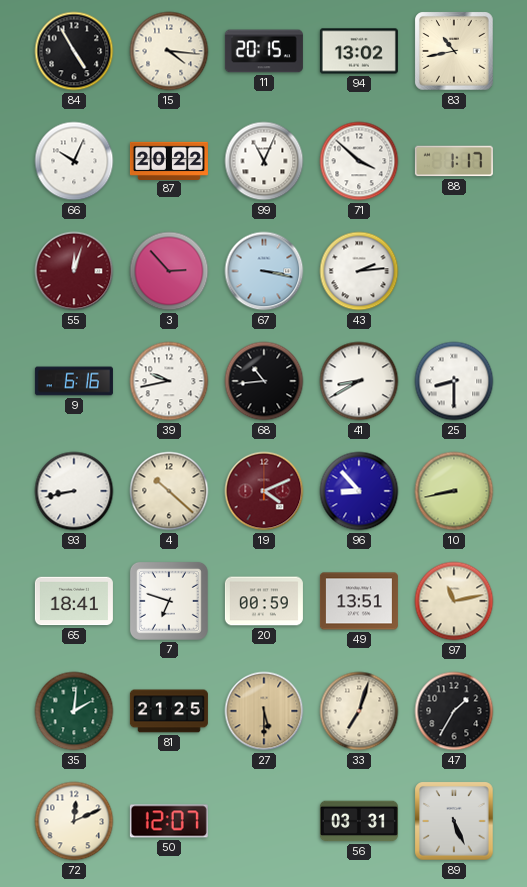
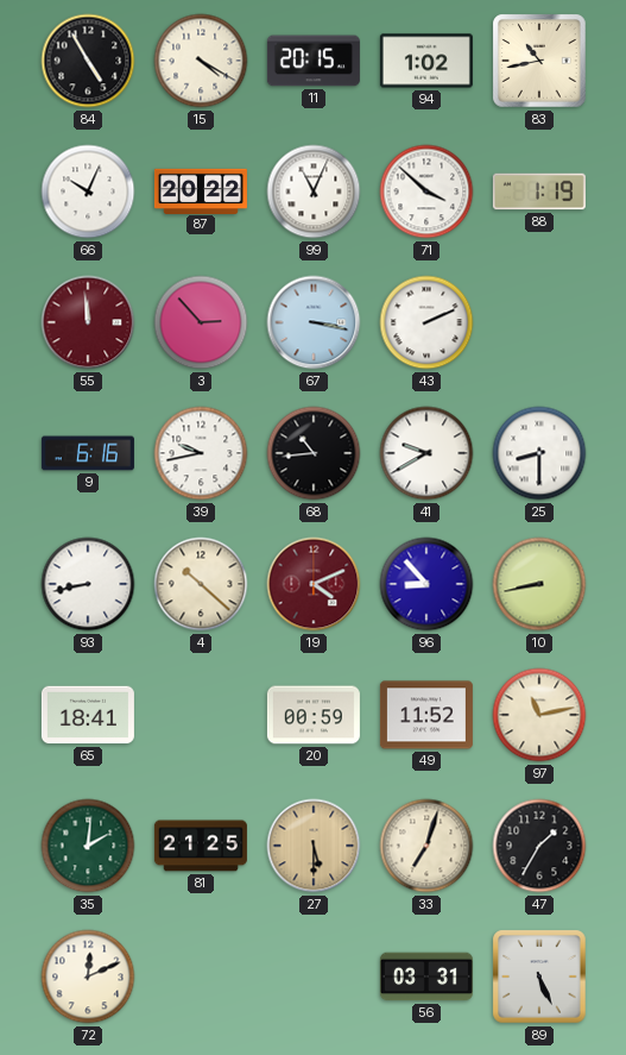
15: 4:16 -> 4:20 (201, 61)
94: 13:02 -> 1:02 (426, 61)
88: 1:17 -> 1:19 (539, 191)
55: 12:03 -> 11:59 (88, 322)
43: 2:14 -> 2:11 (426, 322)
41: 8:40 -> 9:40 (426, 453)
7: 6:48 -> none (169, 601)
49: 13:51 -> 11:52 (426, 715)
50: 12:07 -> none (169, 821)
